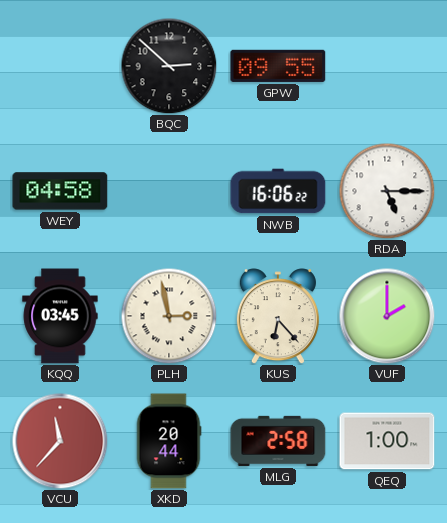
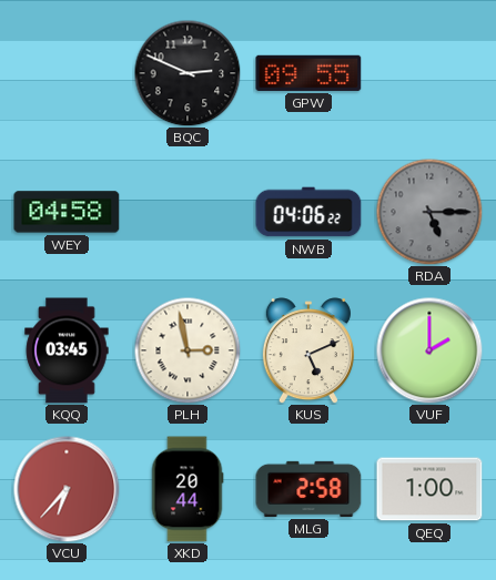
BQC: 2:52 -> 2:49 (188, 73)
NWB: 16:06 -> 04:06 (308, 212)
RDA dial: white -> grey (429, 212)
KUS: 6:23 -> 5:11 (308, 350)
VCU: 11:37 -> 6:37 (67, 489)
